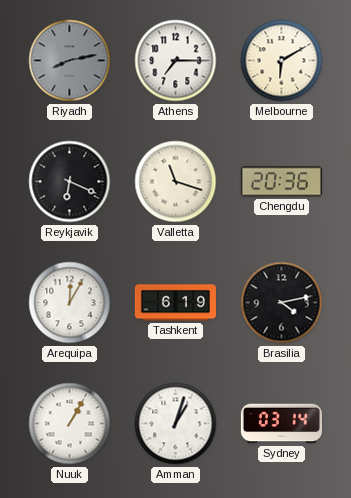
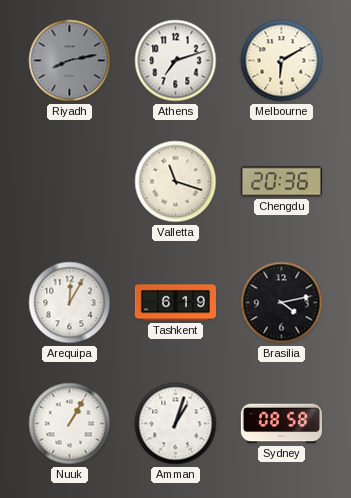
Athens: 7:15 -> 7:12 (176, 61)
Reykjavik: 6:19 -> none (70, 182)
Sydney: 03:14 -> 08:58 (281, 424)
